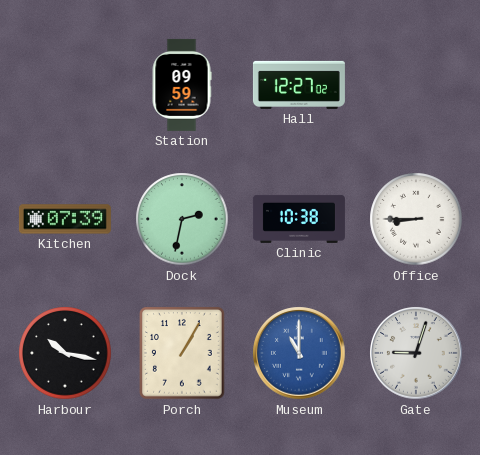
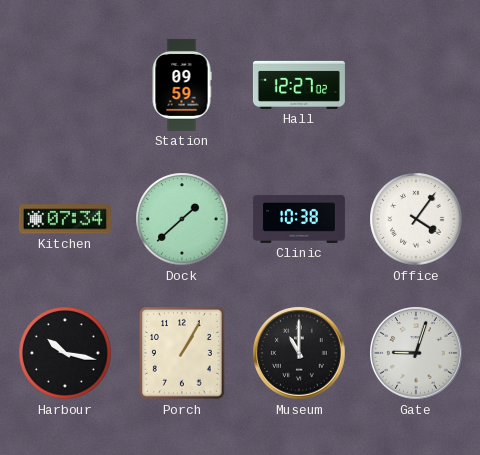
Kitchen: 07:39 -> 07:34 (65, 219)
Dock: 2:32 -> 1:38 (182, 219)
Office: 8:45 -> 4:06 (416, 219)
Museum dial: blue -> black (299, 353)
